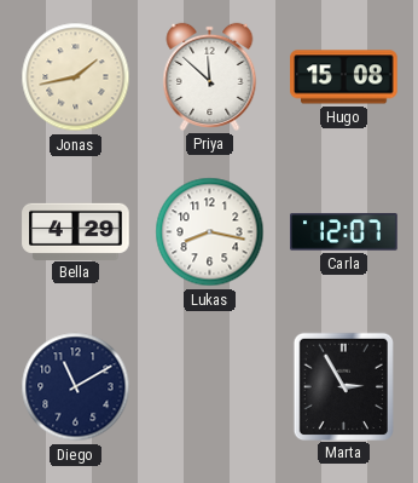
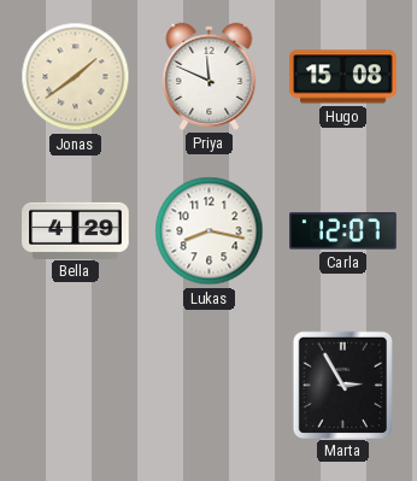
Jonas: 1:43 -> 1:39 (76, 77)
Priya: 11:52 -> 11:49 (210, 76)
Diego: 11:10 -> none (76, 387)
